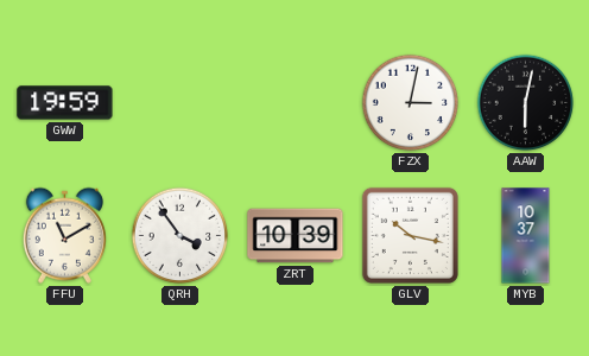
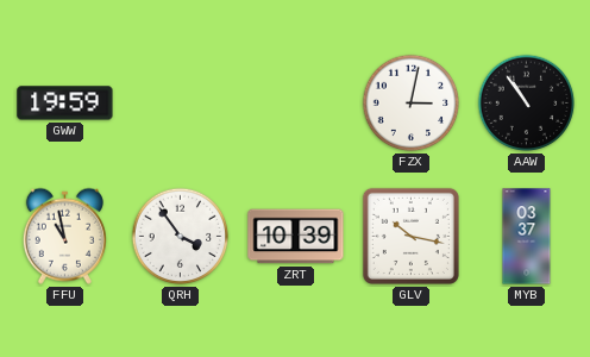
AAW: 6:02 -> 10:54 (527, 104)
FFU: 11:10 -> 10:58 (64, 236)
MYB: 10:37 -> 03:37 (527, 237)
